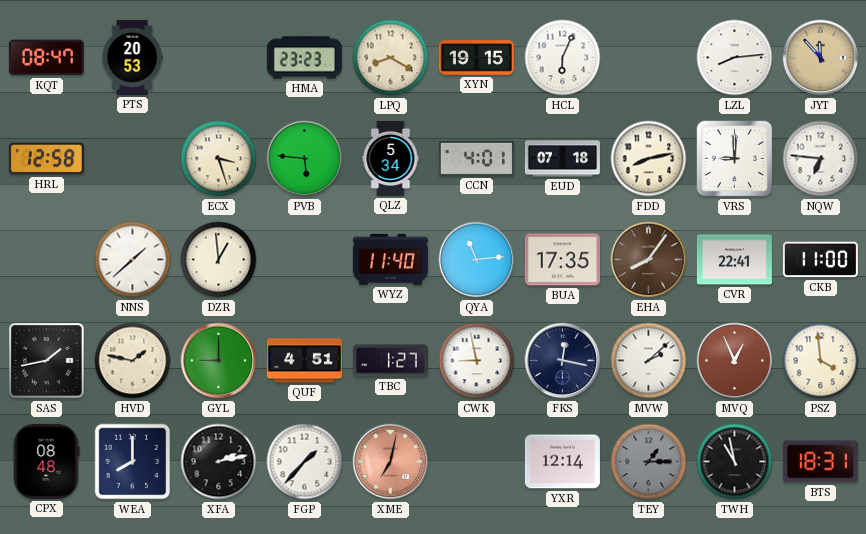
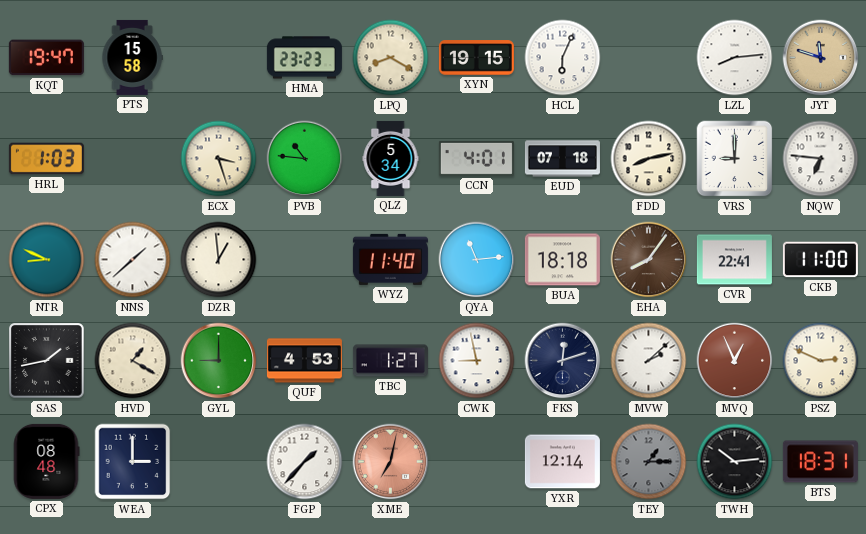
KQT: 08:47 -> 19:47 (46, 58)
PTS: 20:53 -> 15:58 (132, 57)
JYT: 11:53 -> 11:48 (821, 58)
HRL: 12:58 -> 1:03 (46, 159)
PVB: 5:46 -> 10:46 (305, 159)
NTR: none -> 8:49 (47, 260)
BUA: 17:35 -> 18:18 (562, 260)
HVD: 1:47 -> 1:20 (133, 361)
QUF: 4:51 -> 4:53 (304, 361)
FKS: 12:17 -> 12:12 (563, 361)
PSZ: 3:59 -> 2:49 (821, 361)
WEA: 8:00 -> 3:00 (133, 462)
XFA: 2:13 -> none (219, 462)
TWH: 10:58 -> 10:14 (735, 462)
